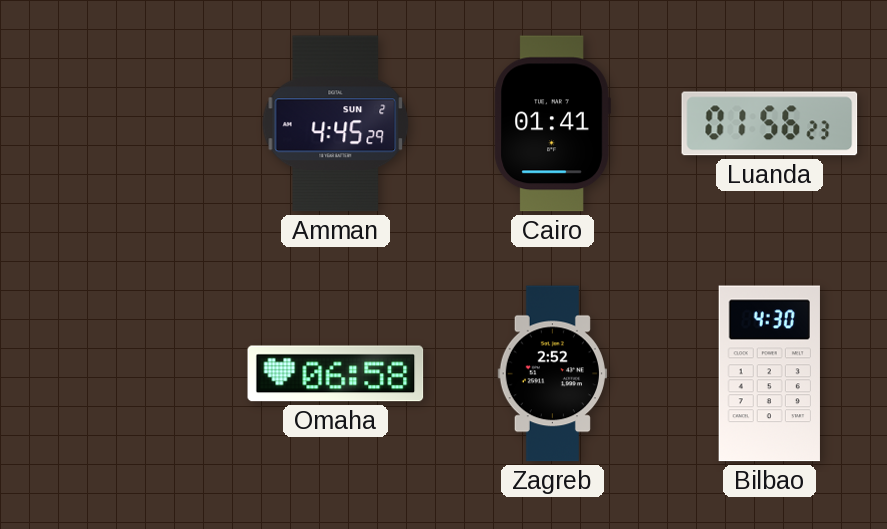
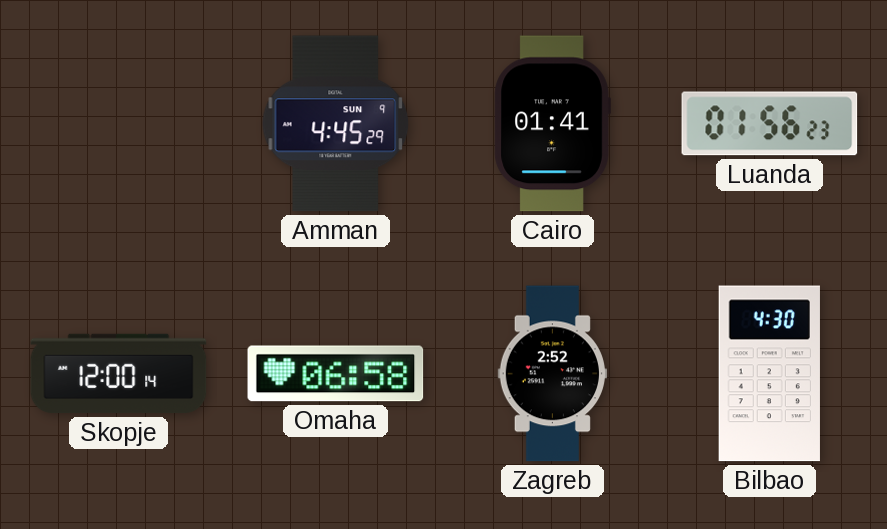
Amman date: SUN 2 -> SUN 9 (336, 124)
Skopje: none -> 12:00 (119, 374)
